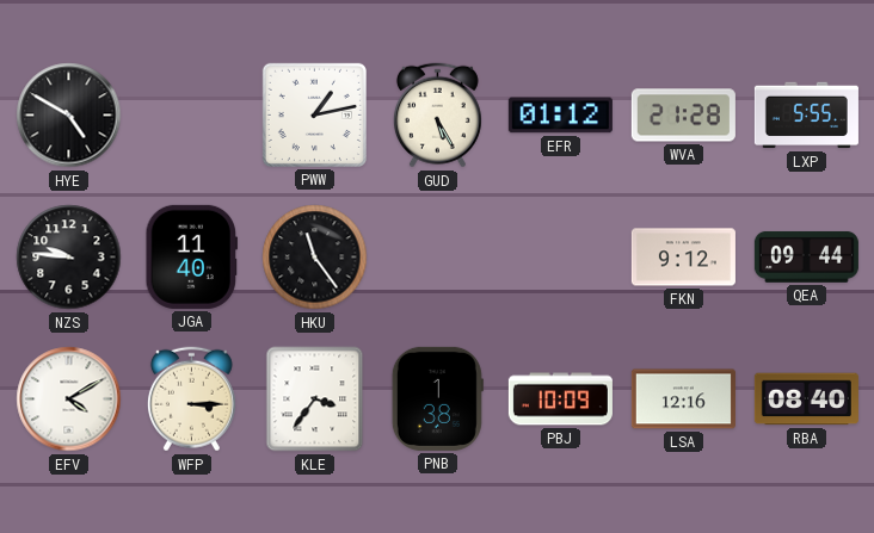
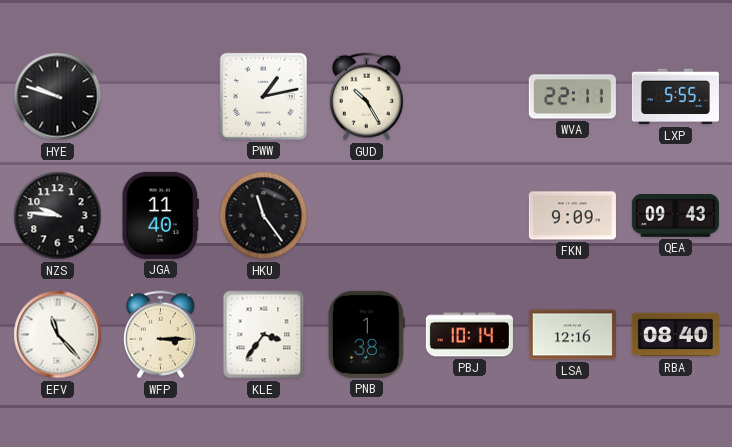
HYE: 4:50 -> 9:48 (58, 97)
GUD: 5:25 -> 10:25 (366, 97)
EFR: 01:12 -> none (560, 116)
WVA: 21:28 -> 22:11 (572, 97)
FKN: 9:12 -> 9:09 (572, 216)
QEA: 09:44 -> 09:43 (675, 215)
EFV: 4:10 -> 11:23 (58, 335)
PBJ: 10:09 -> 10:14 (469, 335)
